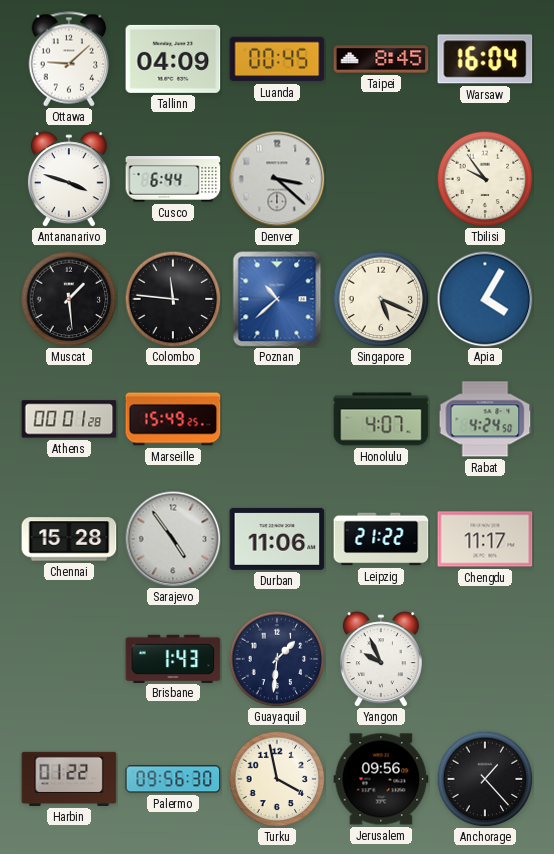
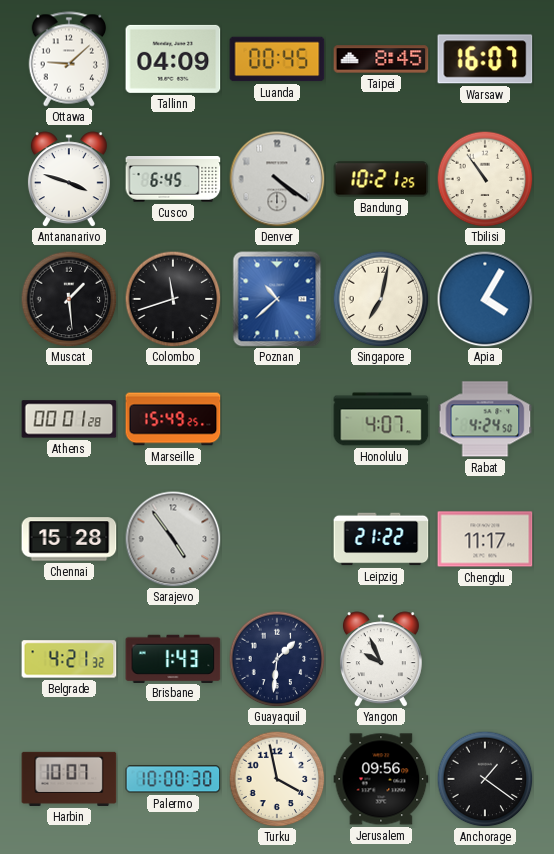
Warsaw: 16:04 -> 16:07 (485, 59)
Cusco: 6:44 -> 6:45 (173, 180)
Denver: 3:22 -> 4:21 (277, 179)
Bandung: none -> 10:21 (381, 179)
Tbilisi: 9:54 -> 10:54 (485, 179)
Colombo: 11:46 -> 11:42 (173, 299)
Singapore: 5:19 -> 7:02 (381, 299)
Durban: 11:06 -> none (277, 539)
Belgrade: none -> 4:21 (69, 659)
Harbin: 01:22 -> 10:07 (69, 779)
Palermo: 09:56 -> 10:00 (173, 779)
Anchorage: 1:23 -> 1:21 (485, 779)
